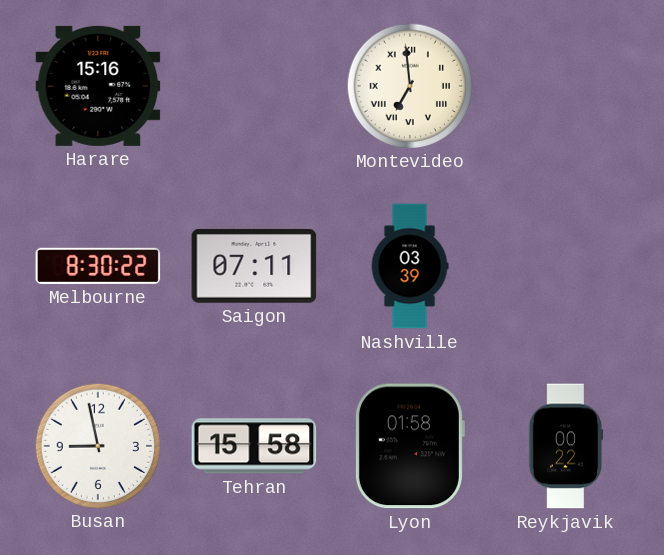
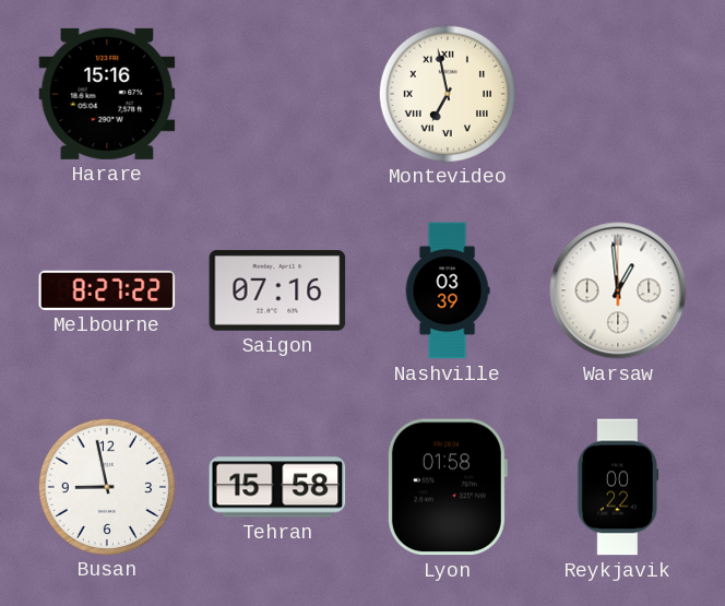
Montevideo: 6:59 -> 6:58 (447, 93)
Melbourne: 8:30 -> 8:27 (107, 290)
Saigon: 07:11 -> 07:16 (277, 290)
Warsaw: none -> 12:59 (618, 290)
